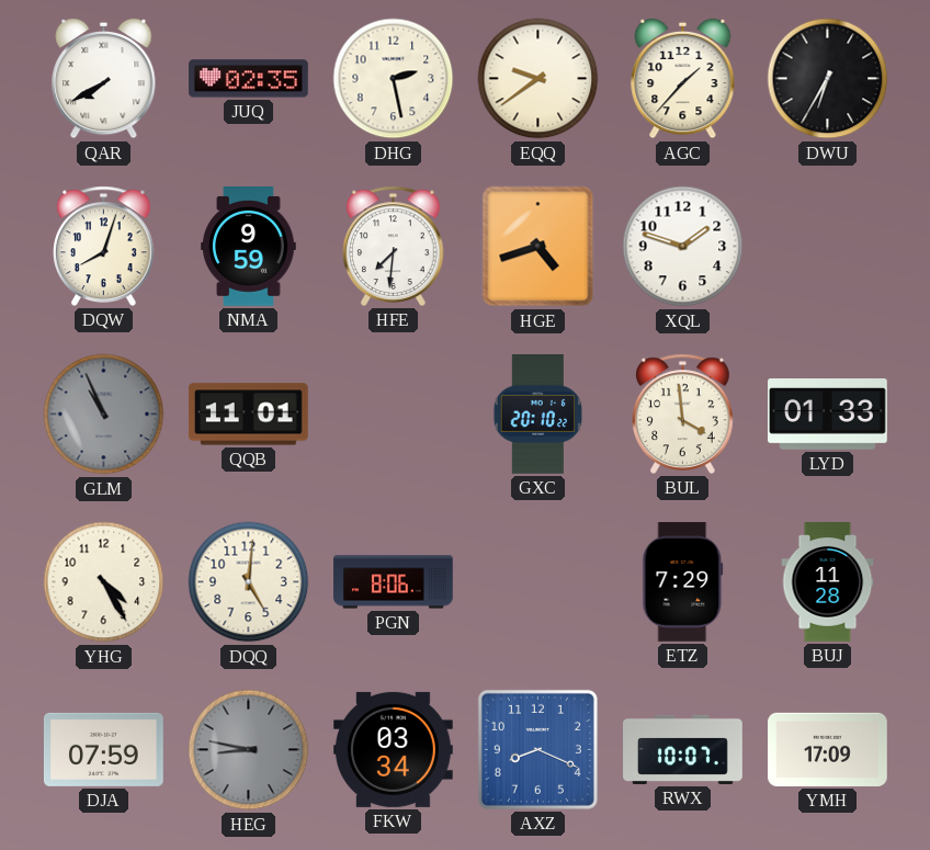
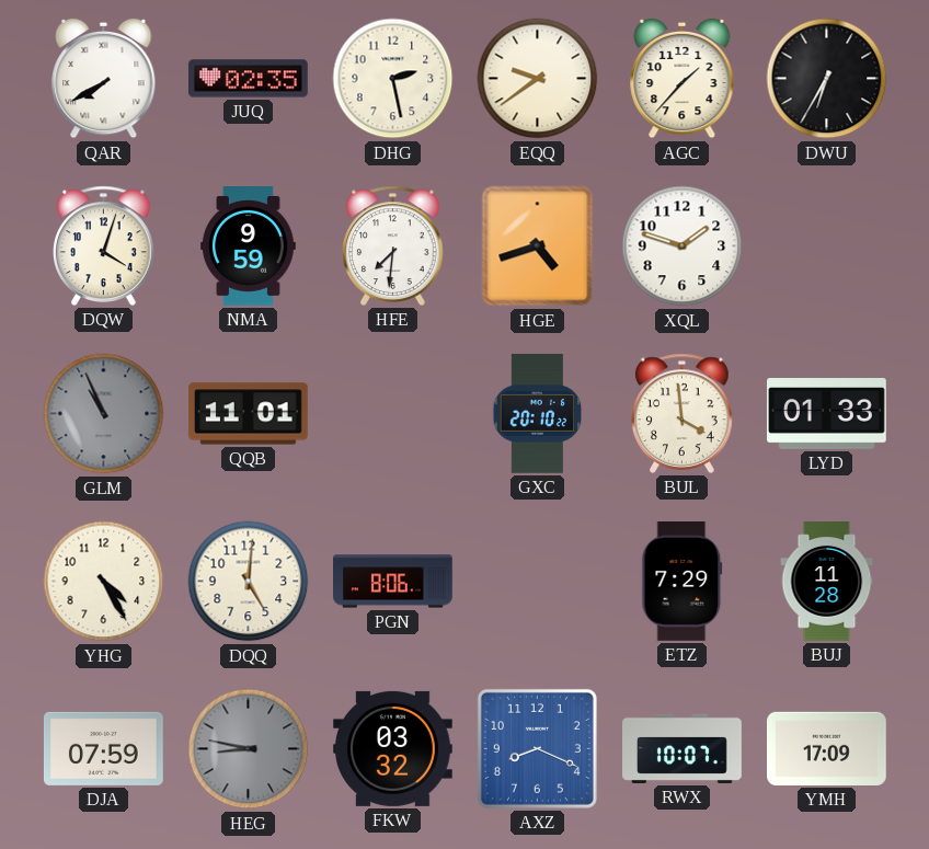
DQW: 8:03 -> 4:03 (104, 245)
FKW: 03:34 -> 03:32 (393, 748)
